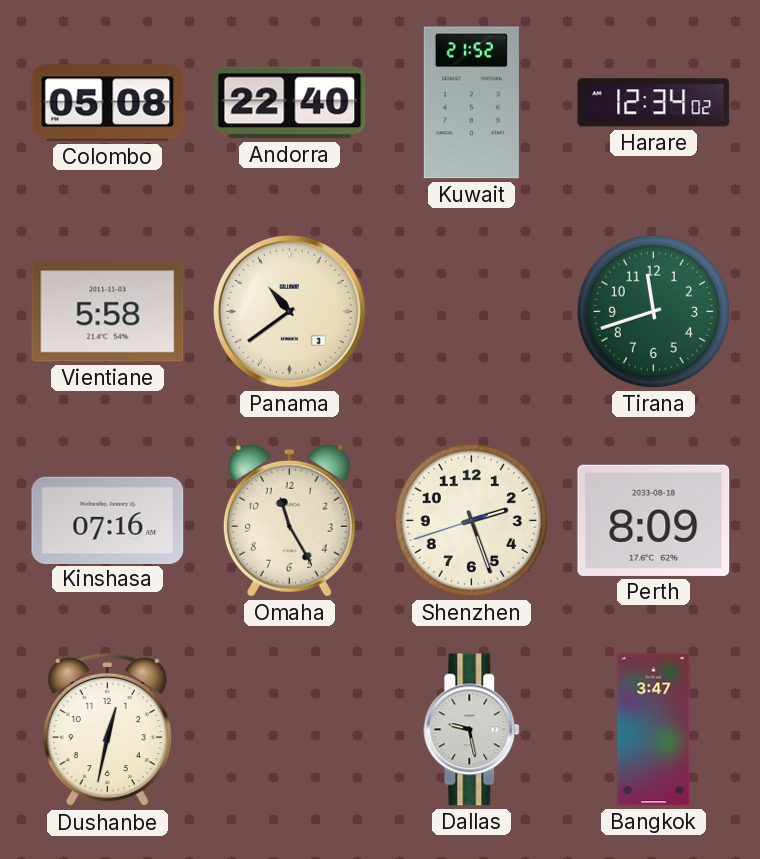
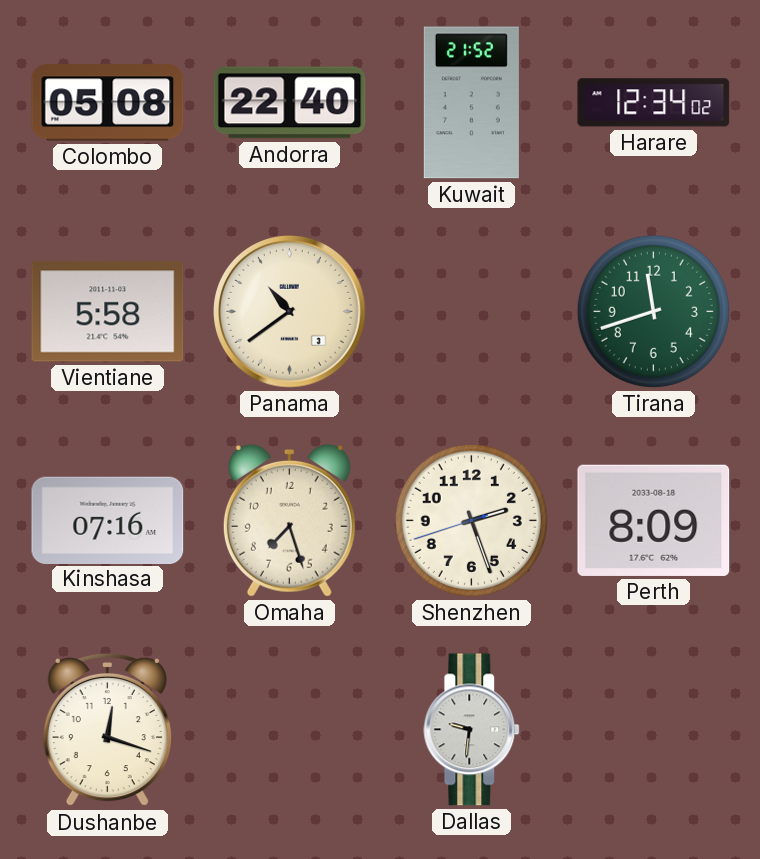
Omaha: 11:25 -> 7:27 (289, 520)
Dushanbe: 12:32 -> 12:18 (107, 730)
Dallas: 9:28 -> 9:31 (472, 730)
Bangkok: 3:47 -> none (654, 730)
